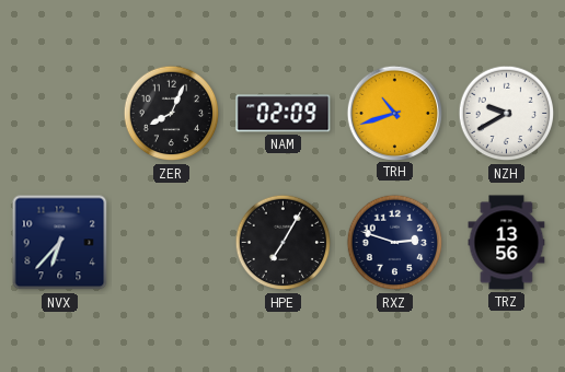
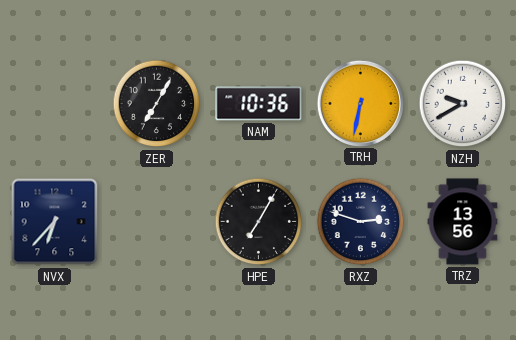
ZER: 8:04 -> 7:05 (157, 104)
NAM: 02:09 -> 10:36 (259, 104)
TRH: 10:42 -> 6:32 (360, 103)
